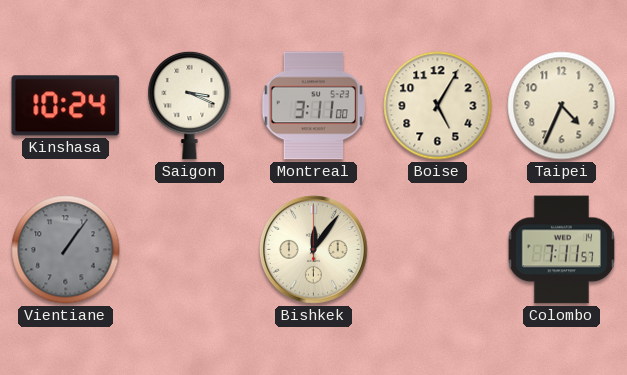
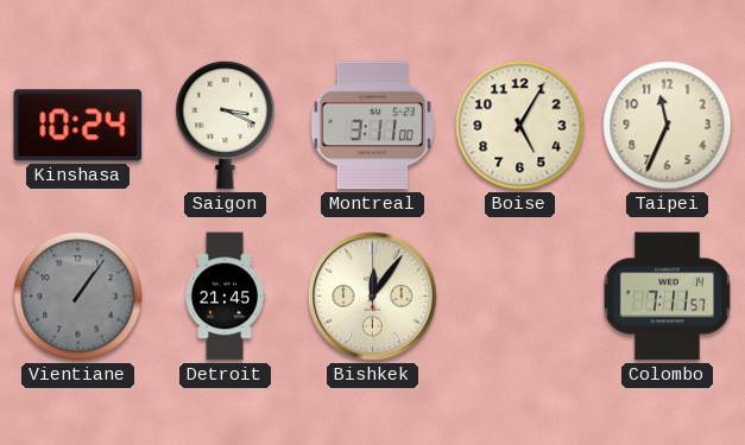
Taipei: 4:34 -> 11:34 (668, 126)
Detroit: none -> 21:45 (225, 297)
